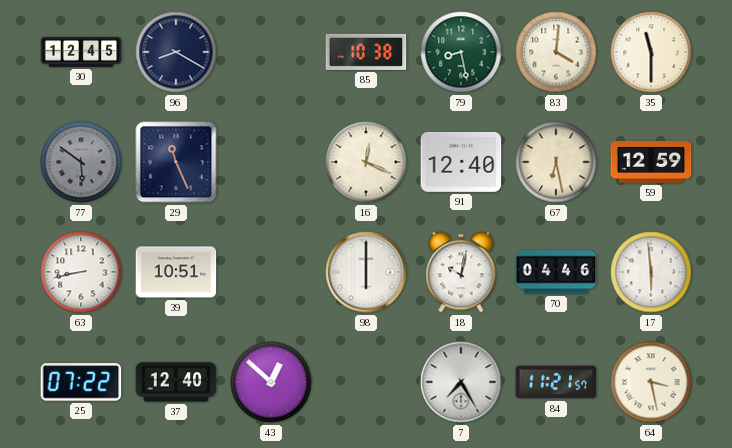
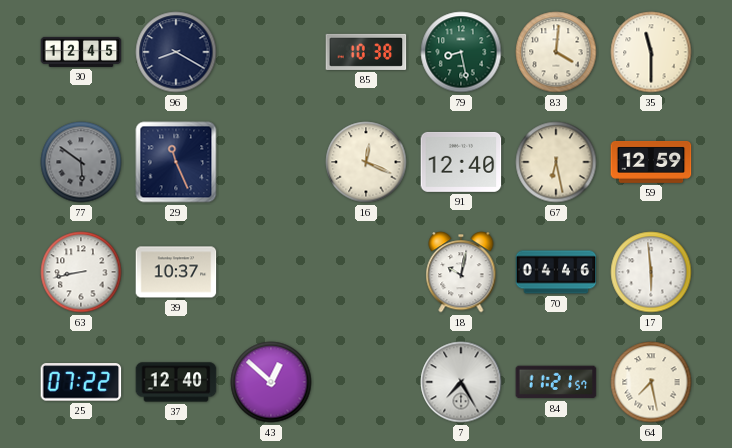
39: 10:51 -> 10:37 (176, 272)
98: 6:00 -> none (366, 272)
64: 3:28 -> 7:28 (651, 382)
